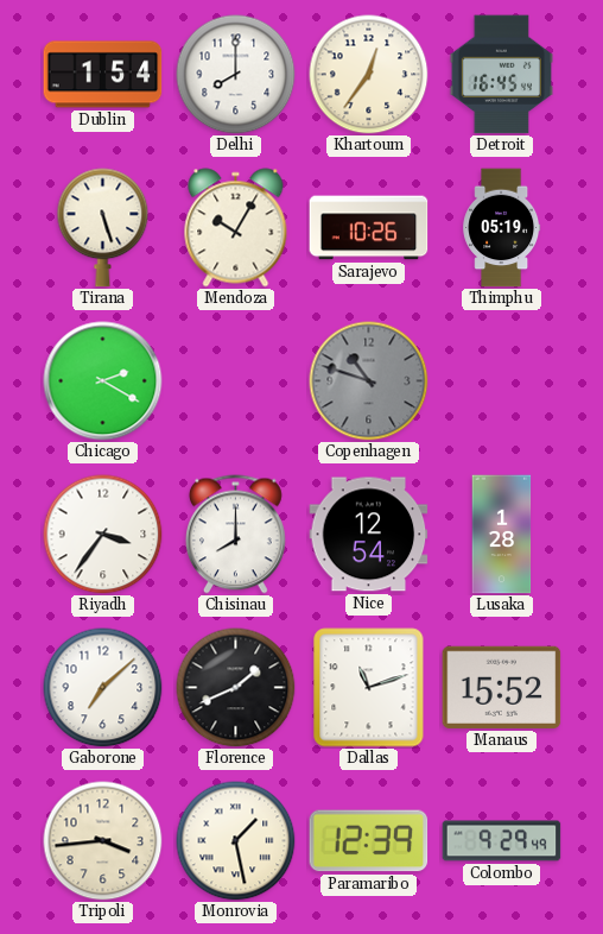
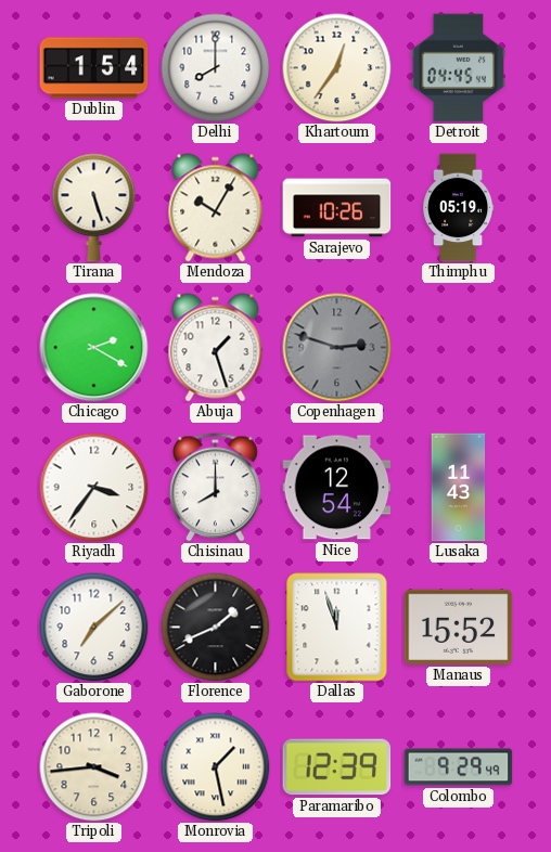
Detroit: 16:45 -> 04:45 (458, 68)
Abuja: none -> 1:27 (216, 348)
Copenhagen: 10:48 -> 2:48 (337, 348)
Lusaka: 1:28 -> 11:43 (459, 488)
Dallas: 11:12 -> 11:57 (337, 628)
